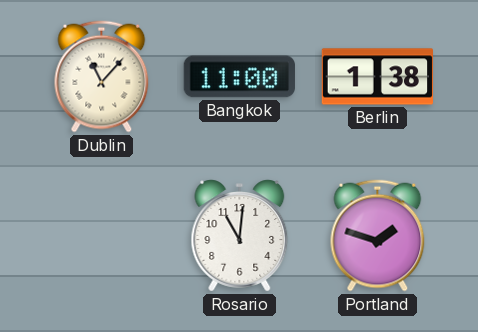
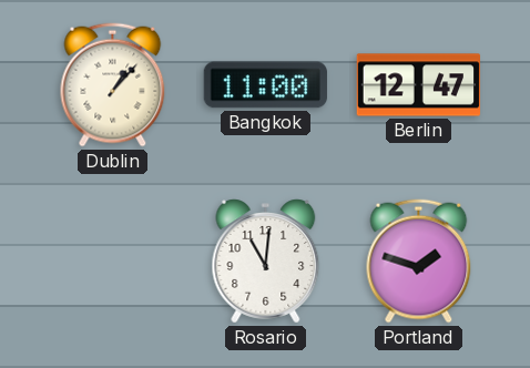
Dublin: 11:07 -> 1:07 (113, 85)
Berlin: 1:38 -> 12:47 (419, 85)
